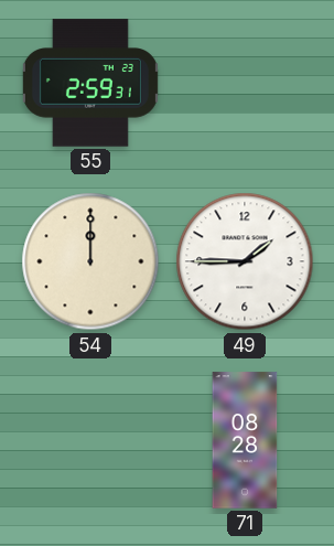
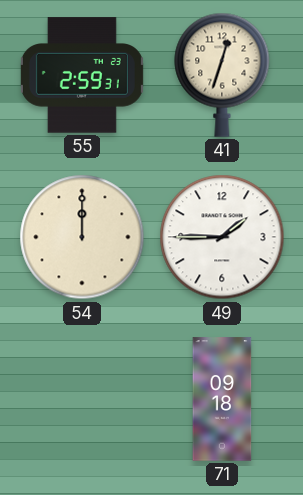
41: none -> 12:33 (222, 75)
71: 08:28 -> 09:18 (222, 399)
